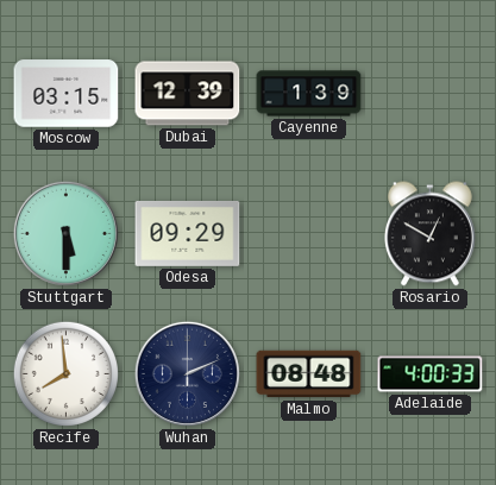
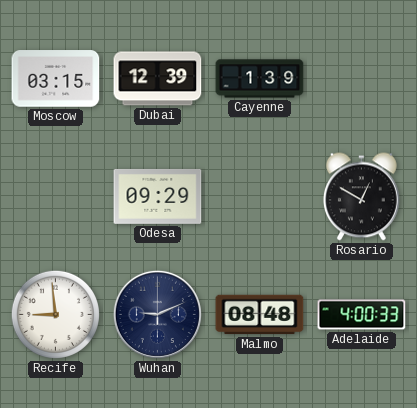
Stuttgart: 5:30 -> none (65, 233)
Recife: 7:59 -> 8:59 (55, 314)
Wuhan: 2:11 -> 9:11 (157, 314)
